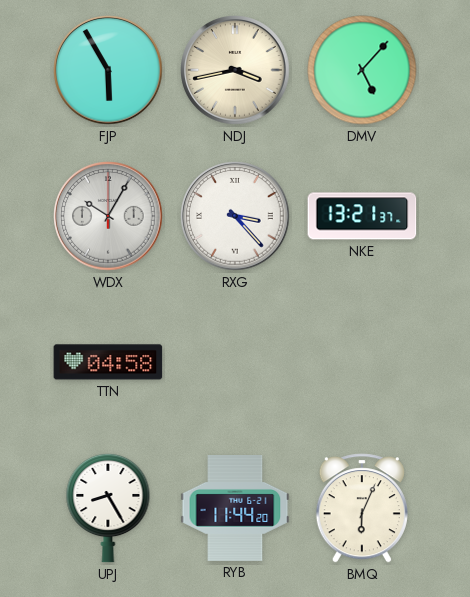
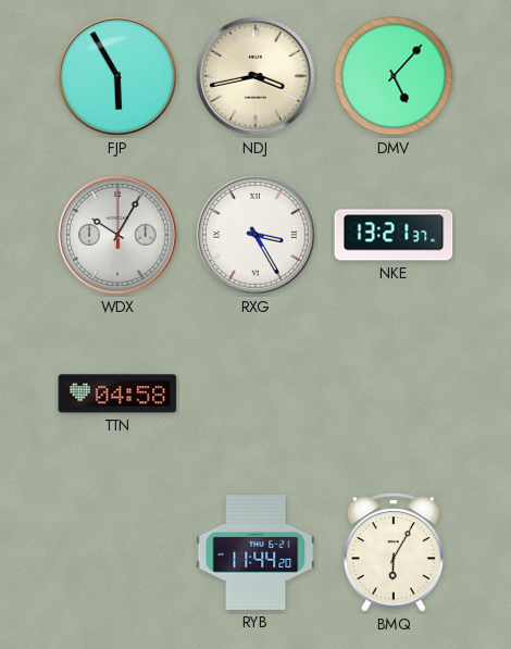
RXG: 3:23 -> 3:25 (255, 235)
UPJ: 8:25 -> none (108, 508)
BMQ: 6:04 -> 6:05 (394, 552)
